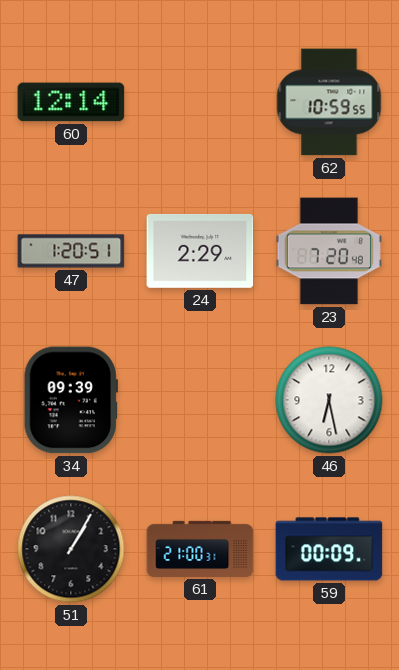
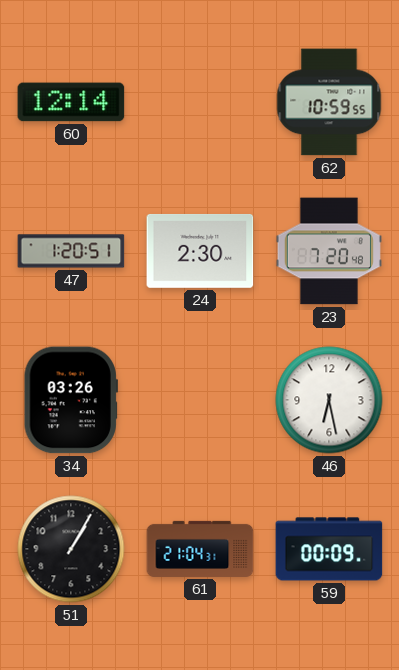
24: 2:29 -> 2:30 (200, 251)
34: 09:39 -> 03:26 (71, 400)
61: 21:00 -> 21:04 (200, 549)
